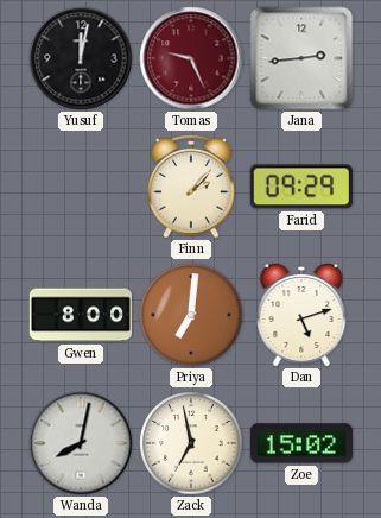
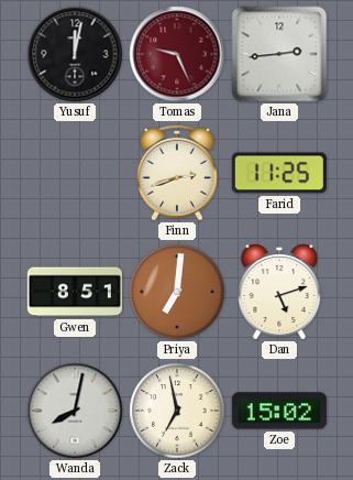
Finn: 2:07 -> 2:42 (178, 173)
Farid: 09:29 -> 11:25 (279, 173)
Gwen: 8:00 -> 8:51 (75, 292)
